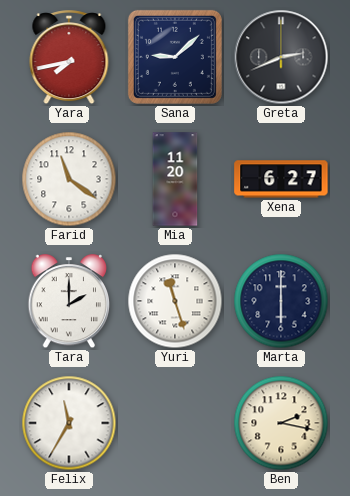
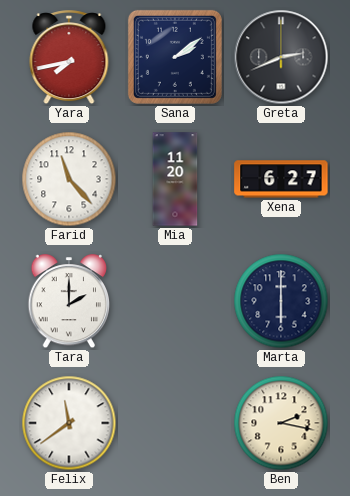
Sana: 9:08 -> 2:09 (175, 57)
Farid: 11:21 -> 11:23 (69, 179)
Yuri: 11:27 -> none (175, 301)
Felix: 11:35 -> 11:39 (69, 423)
